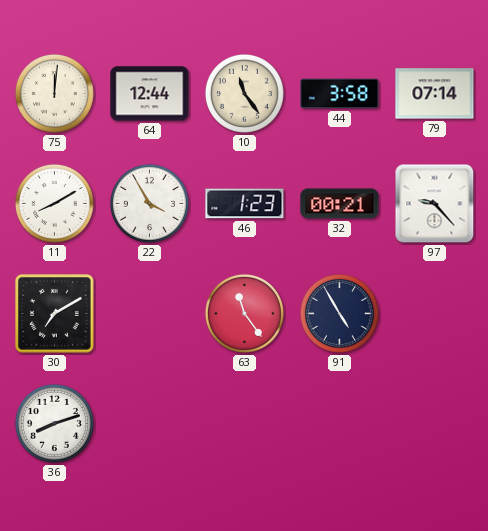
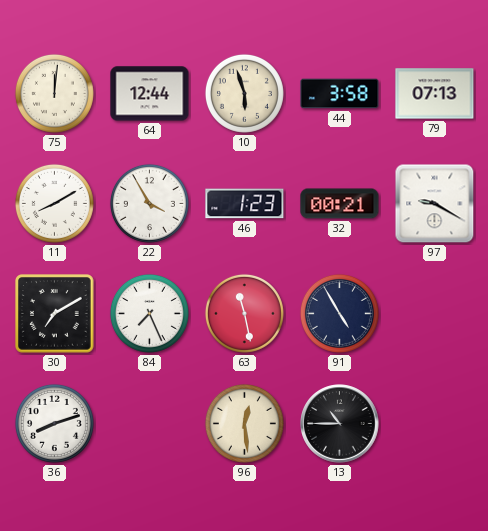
10: 11:24 -> 5:57 (244, 93)
79: 07:14 -> 07:13 (435, 94)
97: 9:23 -> 9:20 (435, 204)
84: none -> 7:26 (149, 313)
63: 11:24 -> 11:28 (244, 313)
96: none -> 12:29 (244, 423)
13: none -> 10:45 (340, 424)
